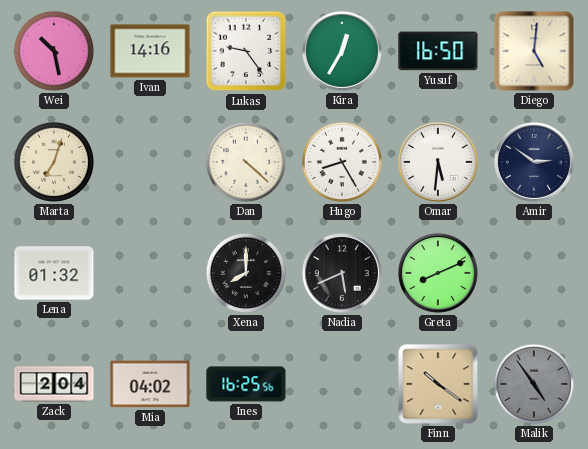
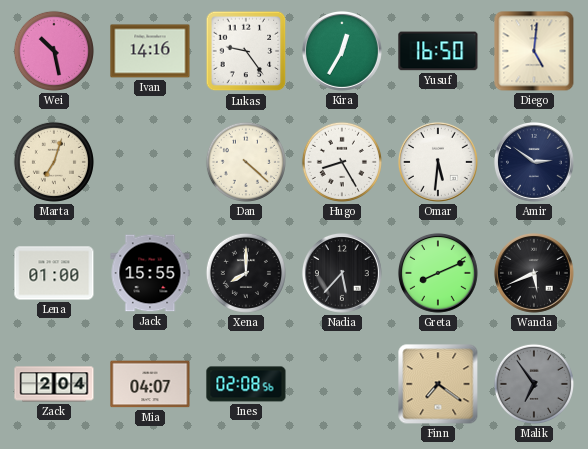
Lena: 01:32 -> 01:00 (54, 273)
Jack: none -> 15:55 (150, 273)
Nadia: 5:41 -> 5:37 (342, 273)
Wanda: none -> 5:41 (534, 273)
Mia: 04:02 -> 04:07 (150, 384)
Ines: 16:25 -> 02:08 (246, 384)
Finn: 10:21 -> 7:21 (438, 384)
Malik: 4:54 -> 6:54 (534, 384)
